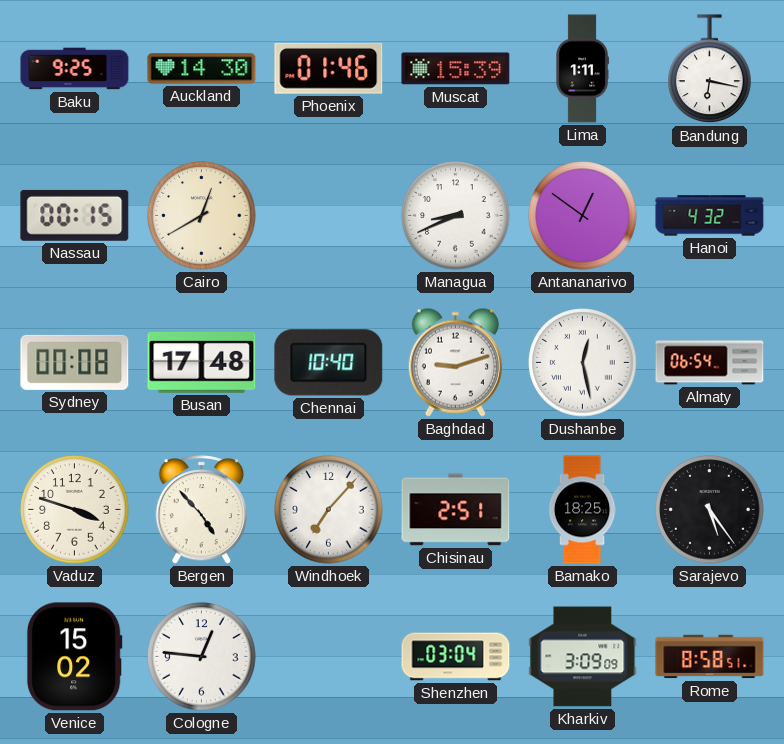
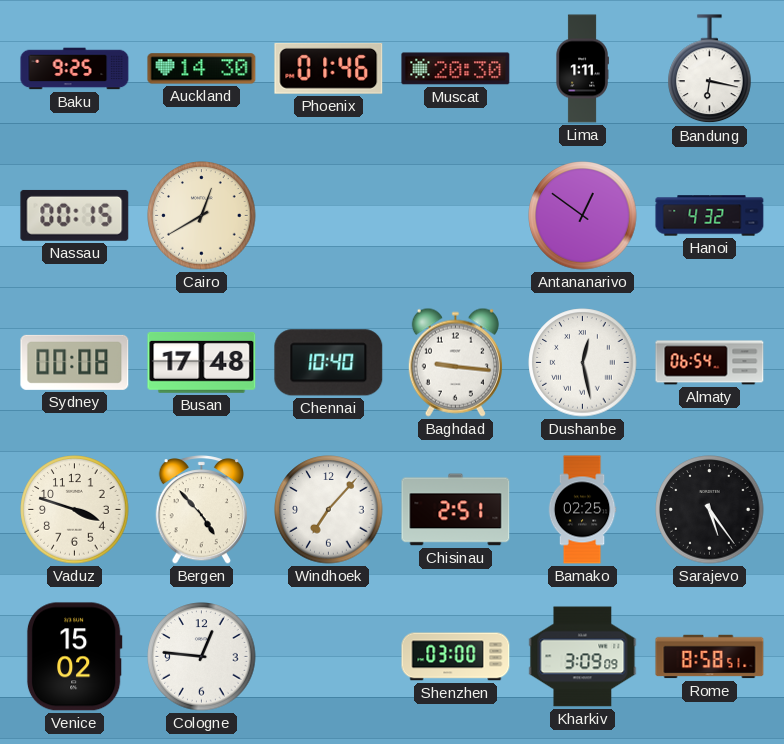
Muscat: 15:39 -> 20:30 (456, 69)
Managua: 8:41 -> none (456, 216)
Baghdad: 9:12 -> 9:16 (455, 362)
Bamako: 18:25 -> 02:25 (582, 510)
Shenzhen: 03:04 -> 03:00 (456, 657)
